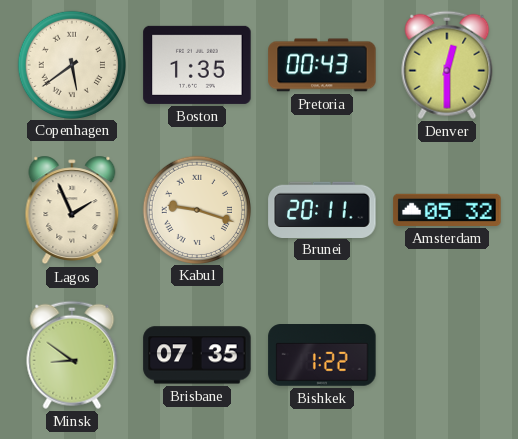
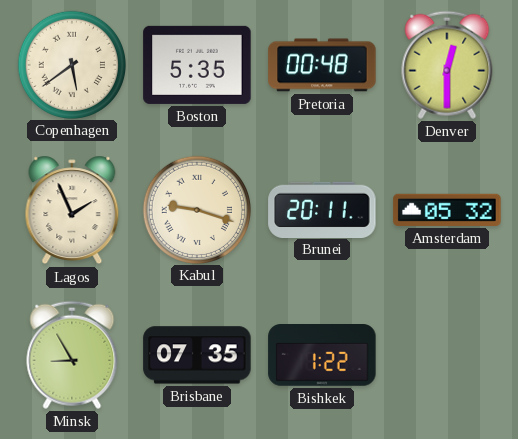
Boston: 1:35 -> 5:35 (197, 65)
Pretoria: 00:43 -> 00:48 (322, 65)
Minsk: 8:51 -> 8:55 (72, 355)
